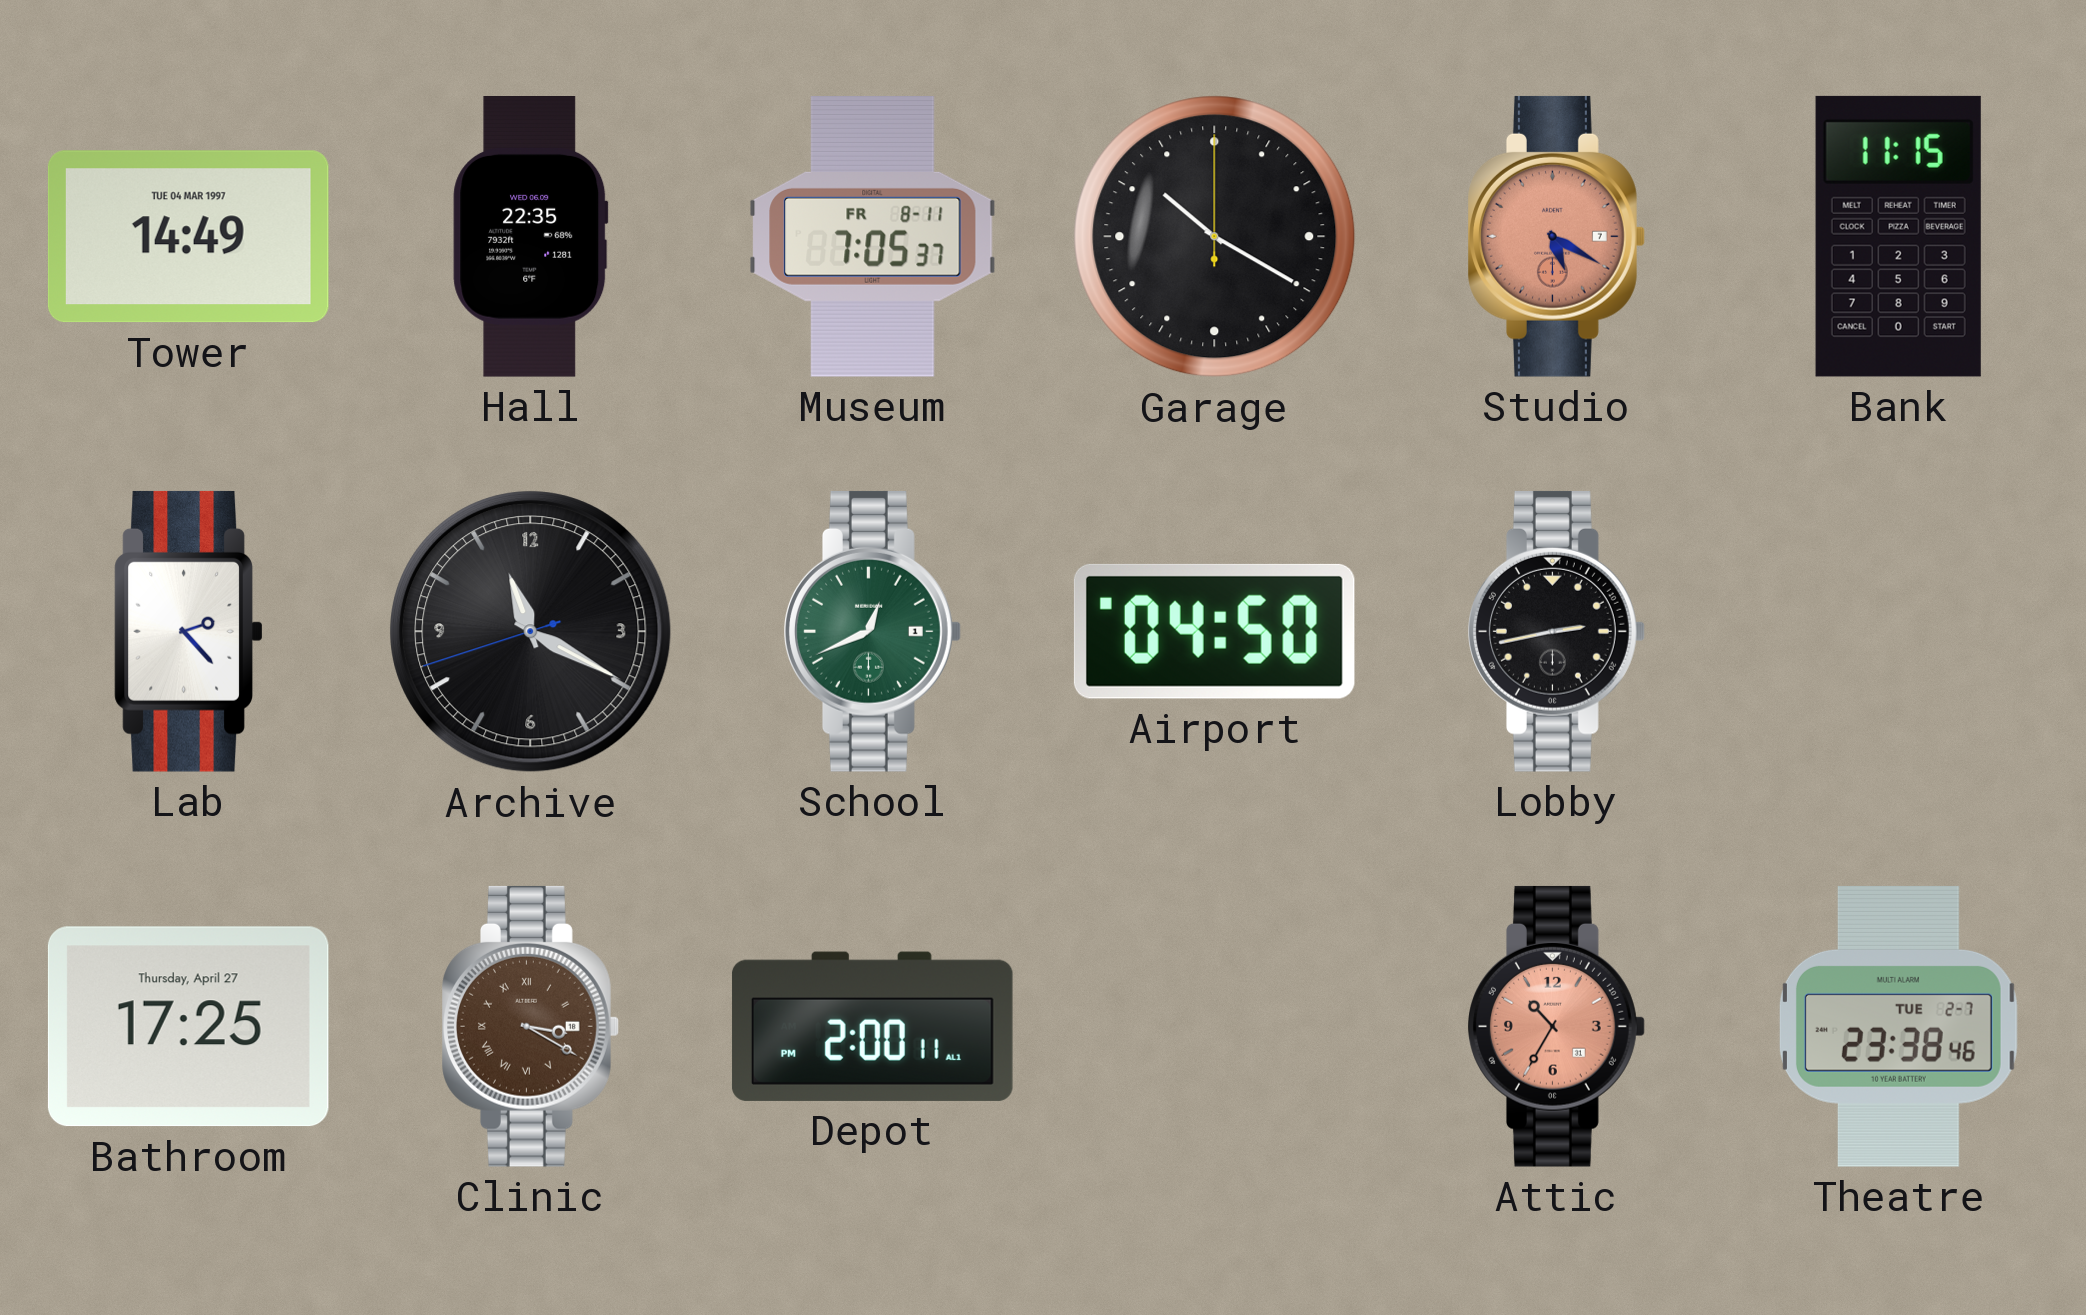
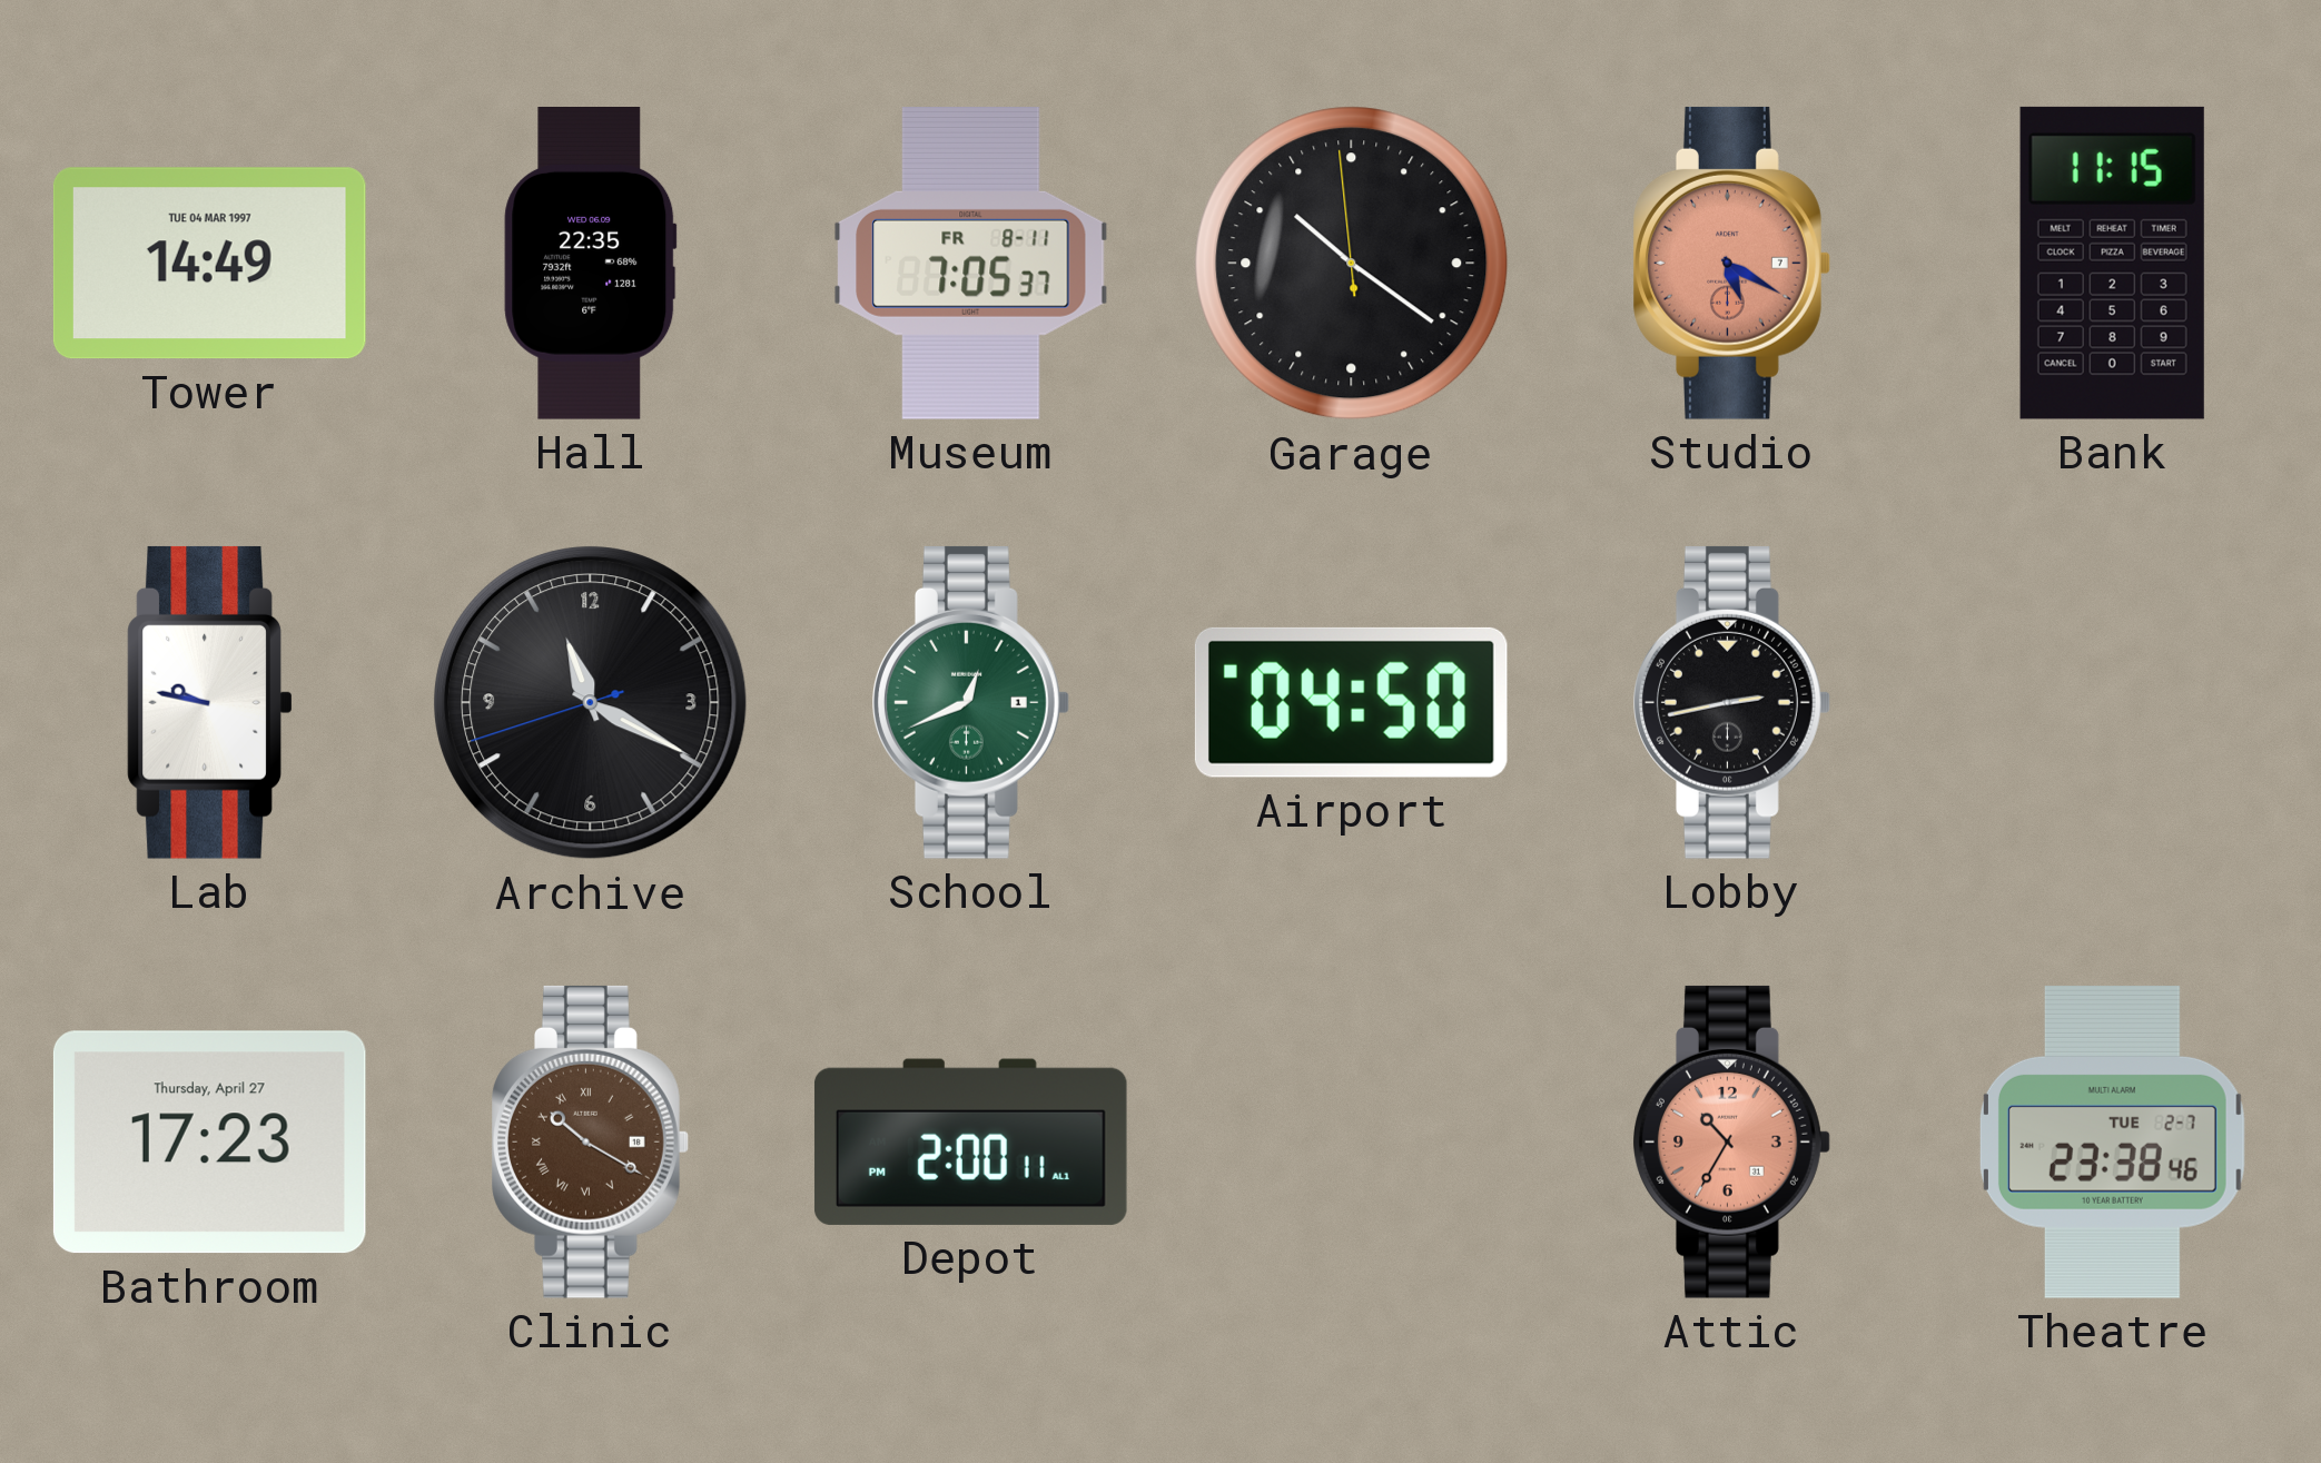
Garage: 10:20:00 -> 10:20:59 (1352, 264)
Lab: 2:23 -> 9:47 (209, 702)
Bathroom: 17:25 -> 17:23 (209, 1143)
Clinic: 3:20 -> 10:20 (590, 1141)
